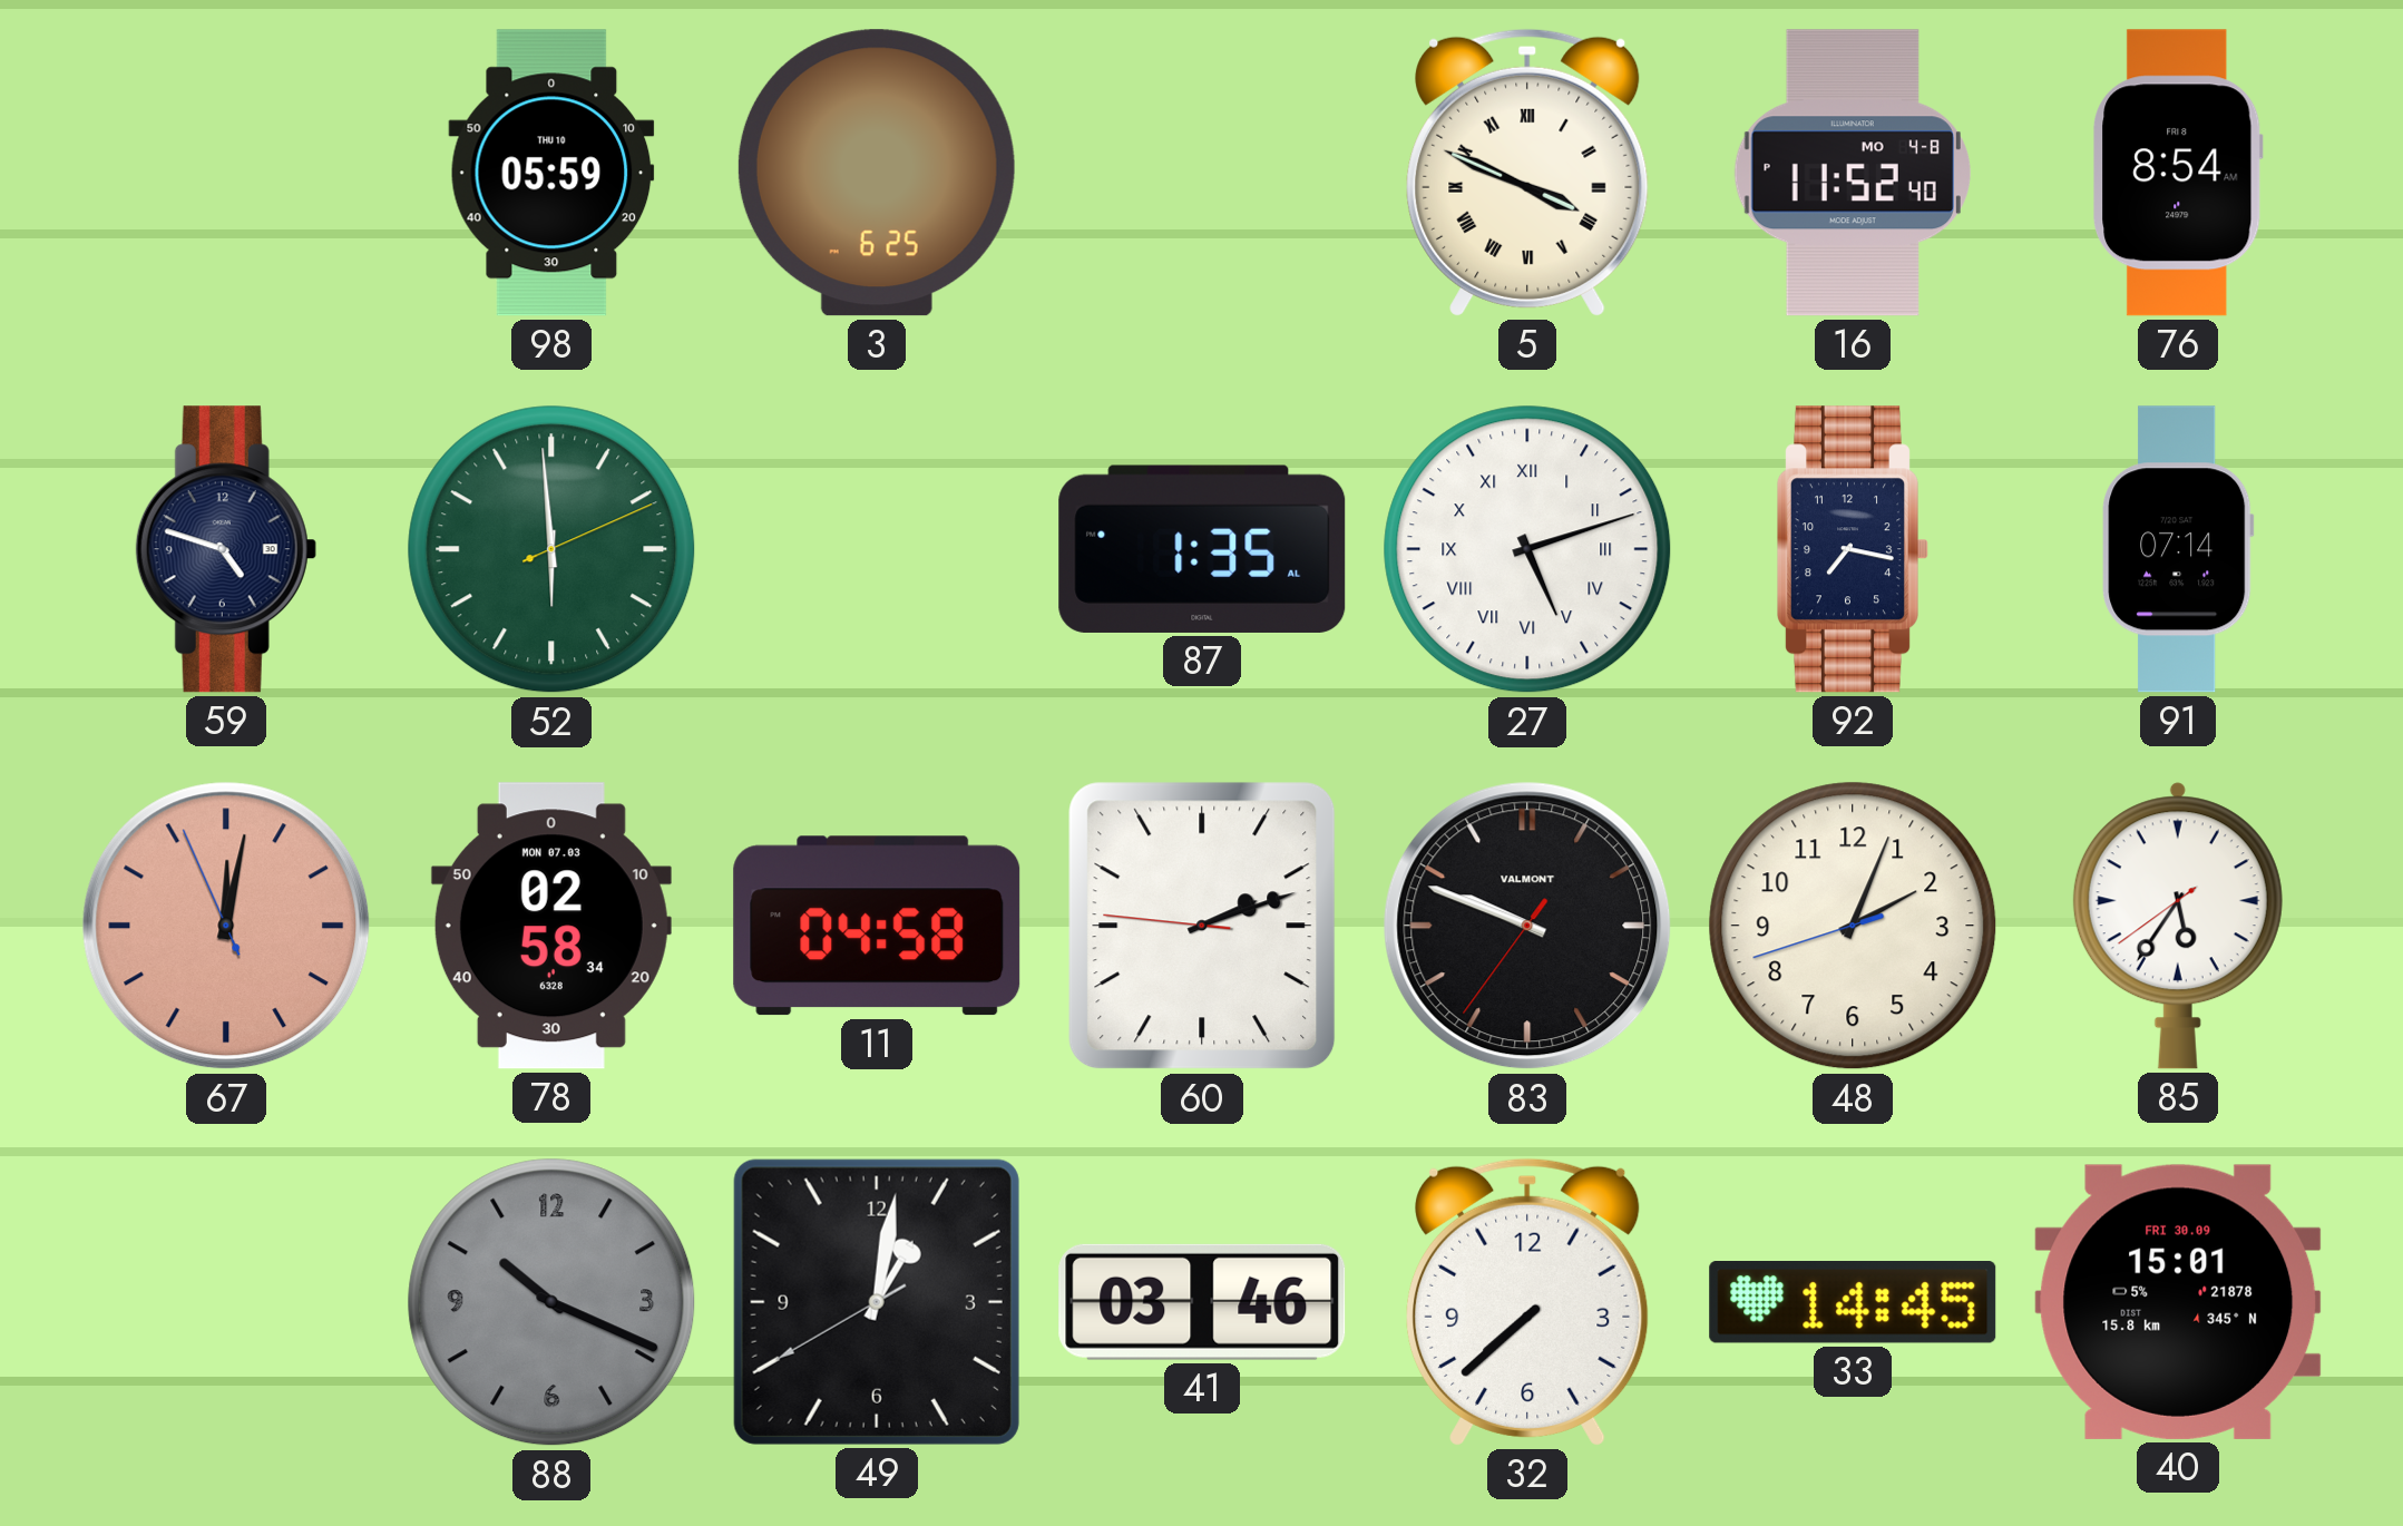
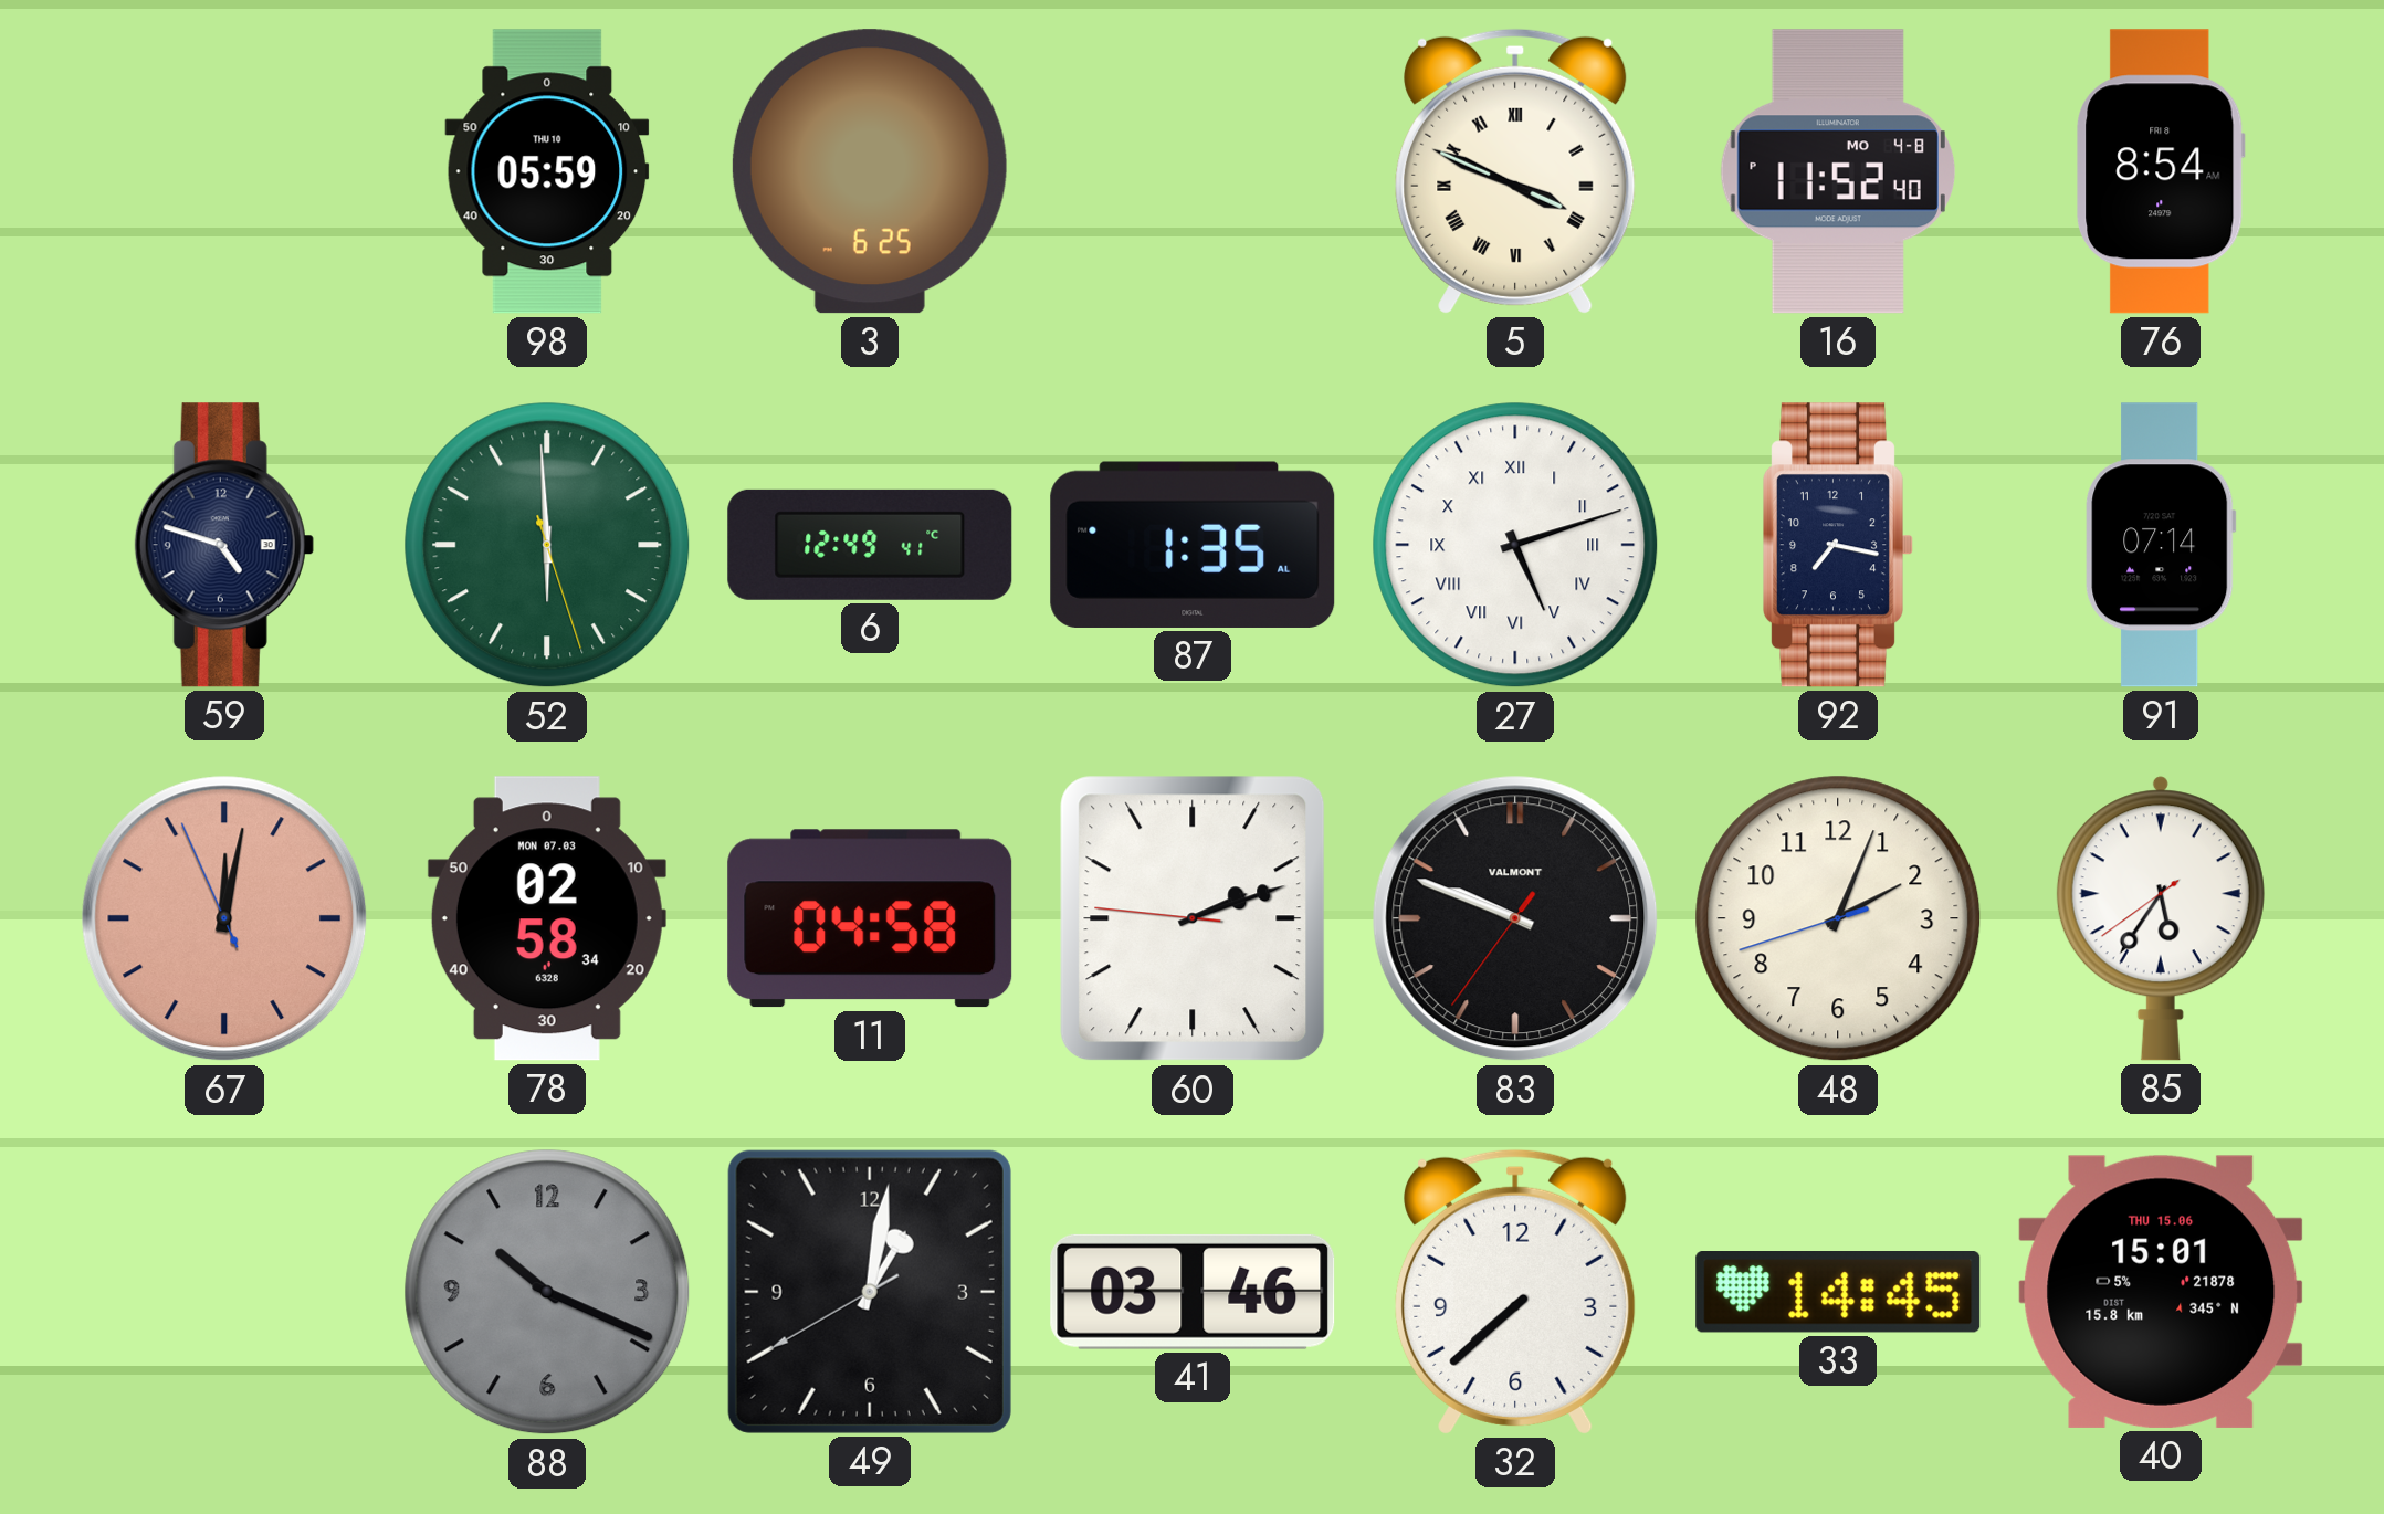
52: 5:59:11 -> 5:59:27 (547, 545)
6: none -> 12:49 (870, 545)
40 date: FRI 30.09 -> THU 15.06 (2161, 1292)
